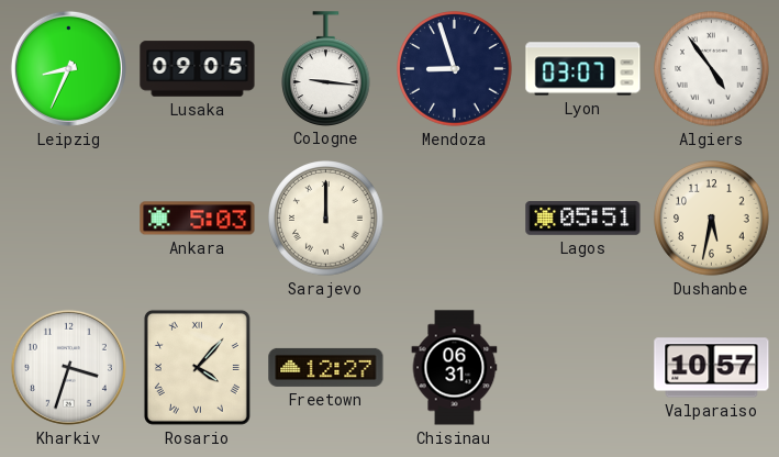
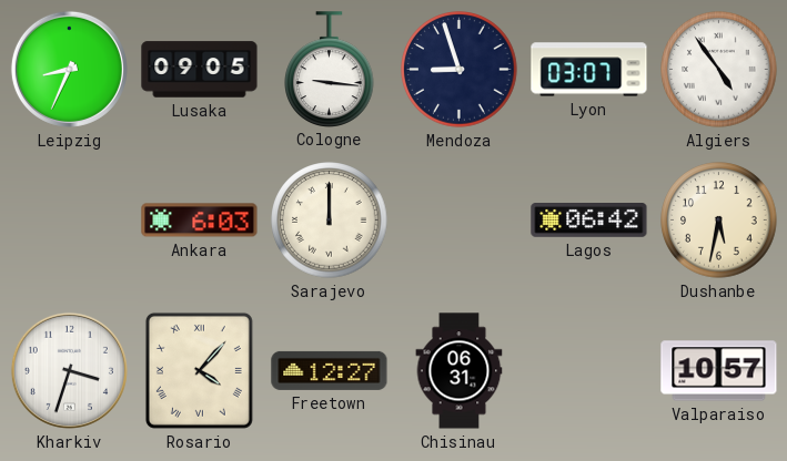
Ankara: 5:03 -> 6:03 (200, 221)
Lagos: 05:51 -> 06:42 (589, 221)
